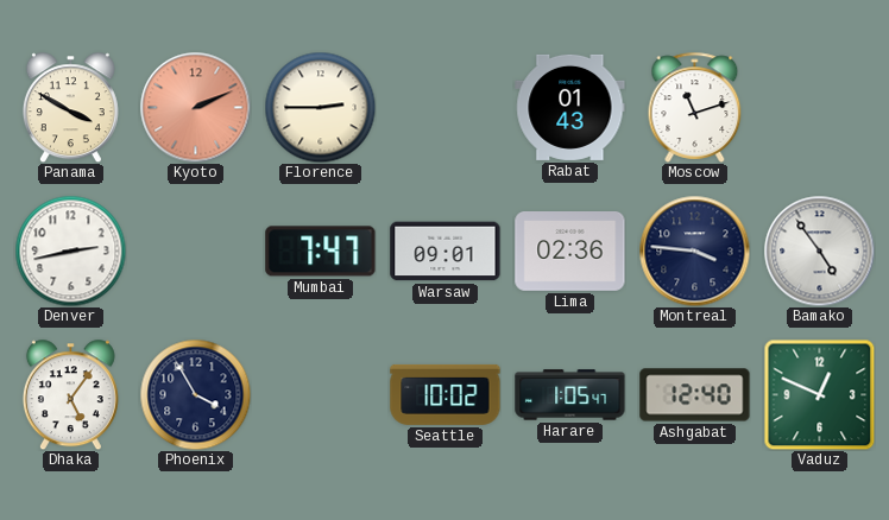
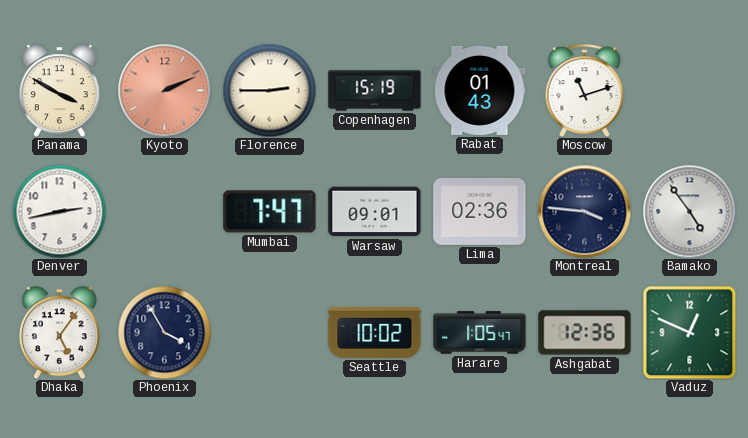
Copenhagen: none -> 15:19 (375, 91)
Ashgabat: 12:40 -> 12:36 (585, 333)
